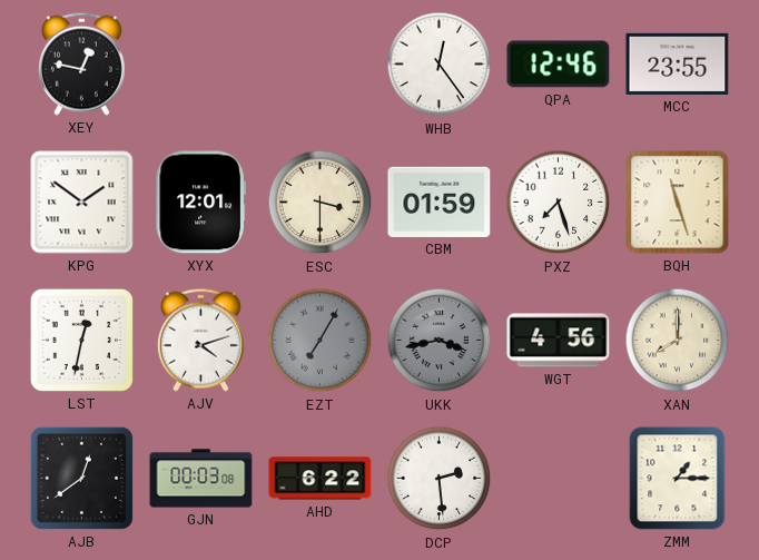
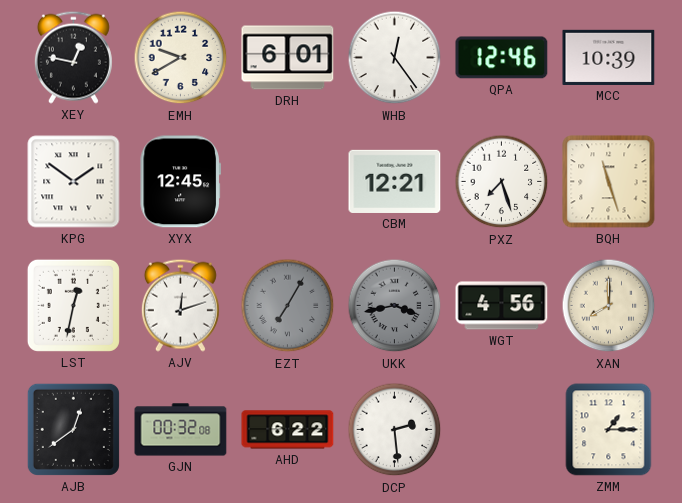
EMH: none -> 9:40 (181, 58)
DRH: none -> 6:01 (288, 58)
MCC: 23:55 -> 10:39 (609, 57)
XYX: 12:01 -> 12:45 (180, 182)
ESC: 3:30 -> none (321, 203)
CBM: 01:59 -> 12:21 (395, 181)
AJV: 4:12 -> 12:12 (180, 305)
GJN: 00:03 -> 00:32 (181, 430)
